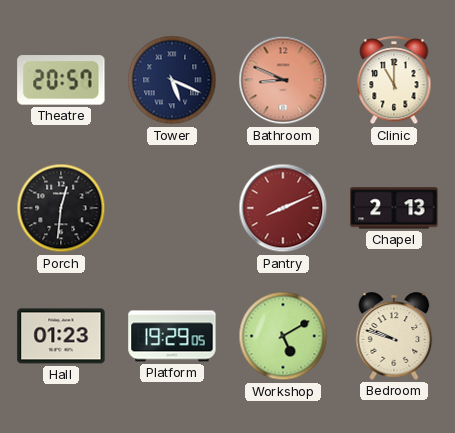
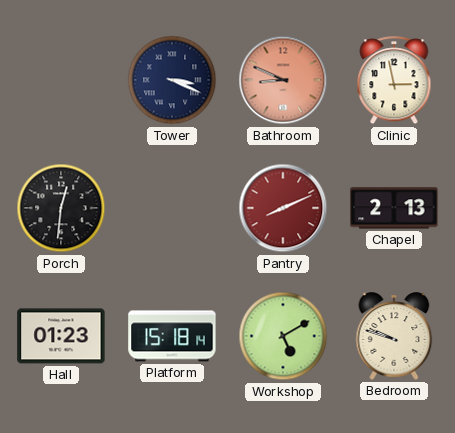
Theatre: 20:57 -> none (61, 80)
Tower: 5:19 -> 3:19 (172, 80)
Clinic: 11:00 -> 2:58 (394, 81)
Platform: 19:29 -> 15:18 (172, 336)
